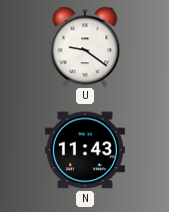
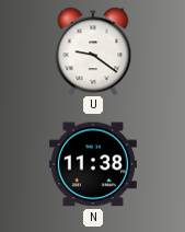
N: 11:43 -> 11:38 (93, 164)
